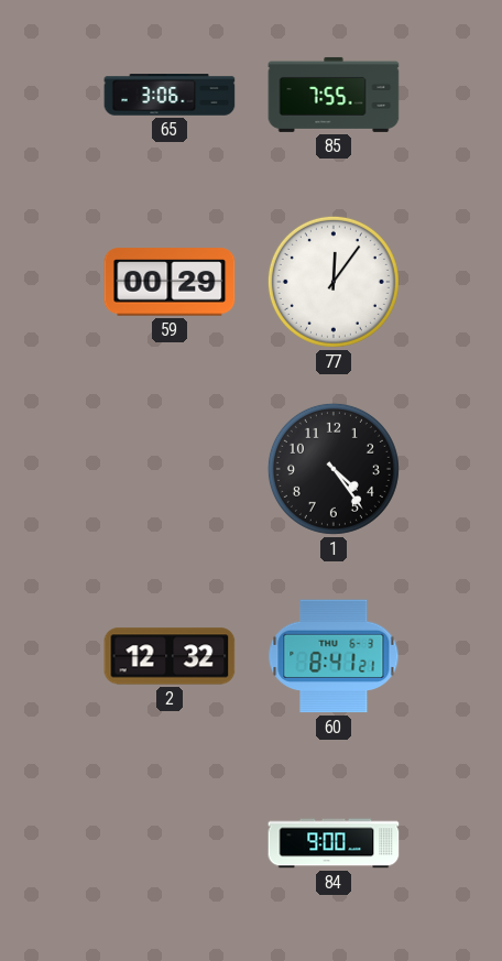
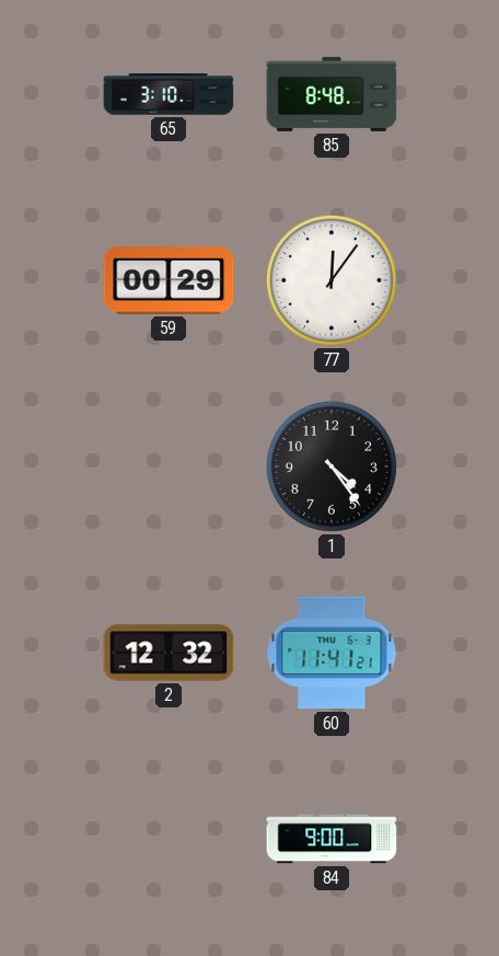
65: 3:06 -> 3:10 (169, 94)
85: 7:55 -> 8:48 (332, 94)
60: 8:41 -> 11:41 (332, 653)
